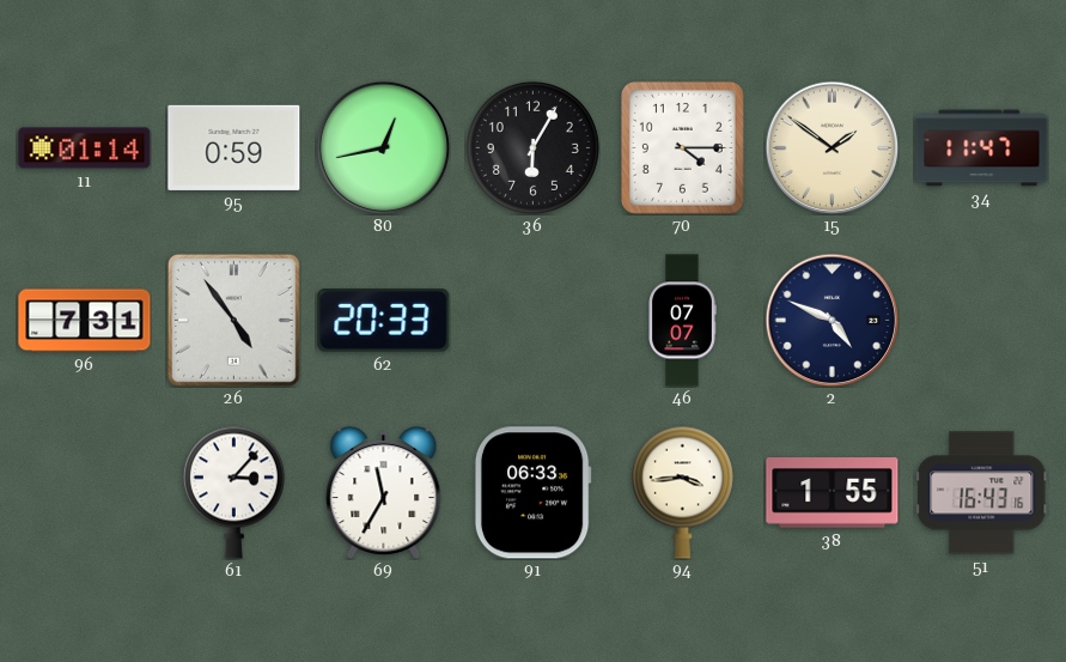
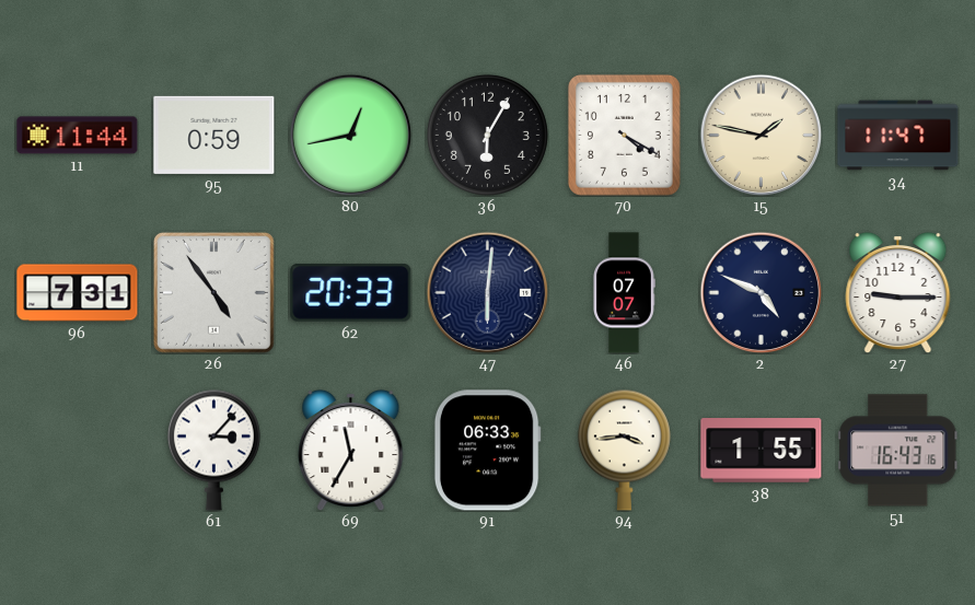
11: 01:14 -> 11:44 (78, 136)
70: 4:15 -> 4:20 (624, 135)
15: 1:51 -> 1:47 (761, 135)
47: none -> 6:01 (487, 292)
27: none -> 9:15 (898, 292)
